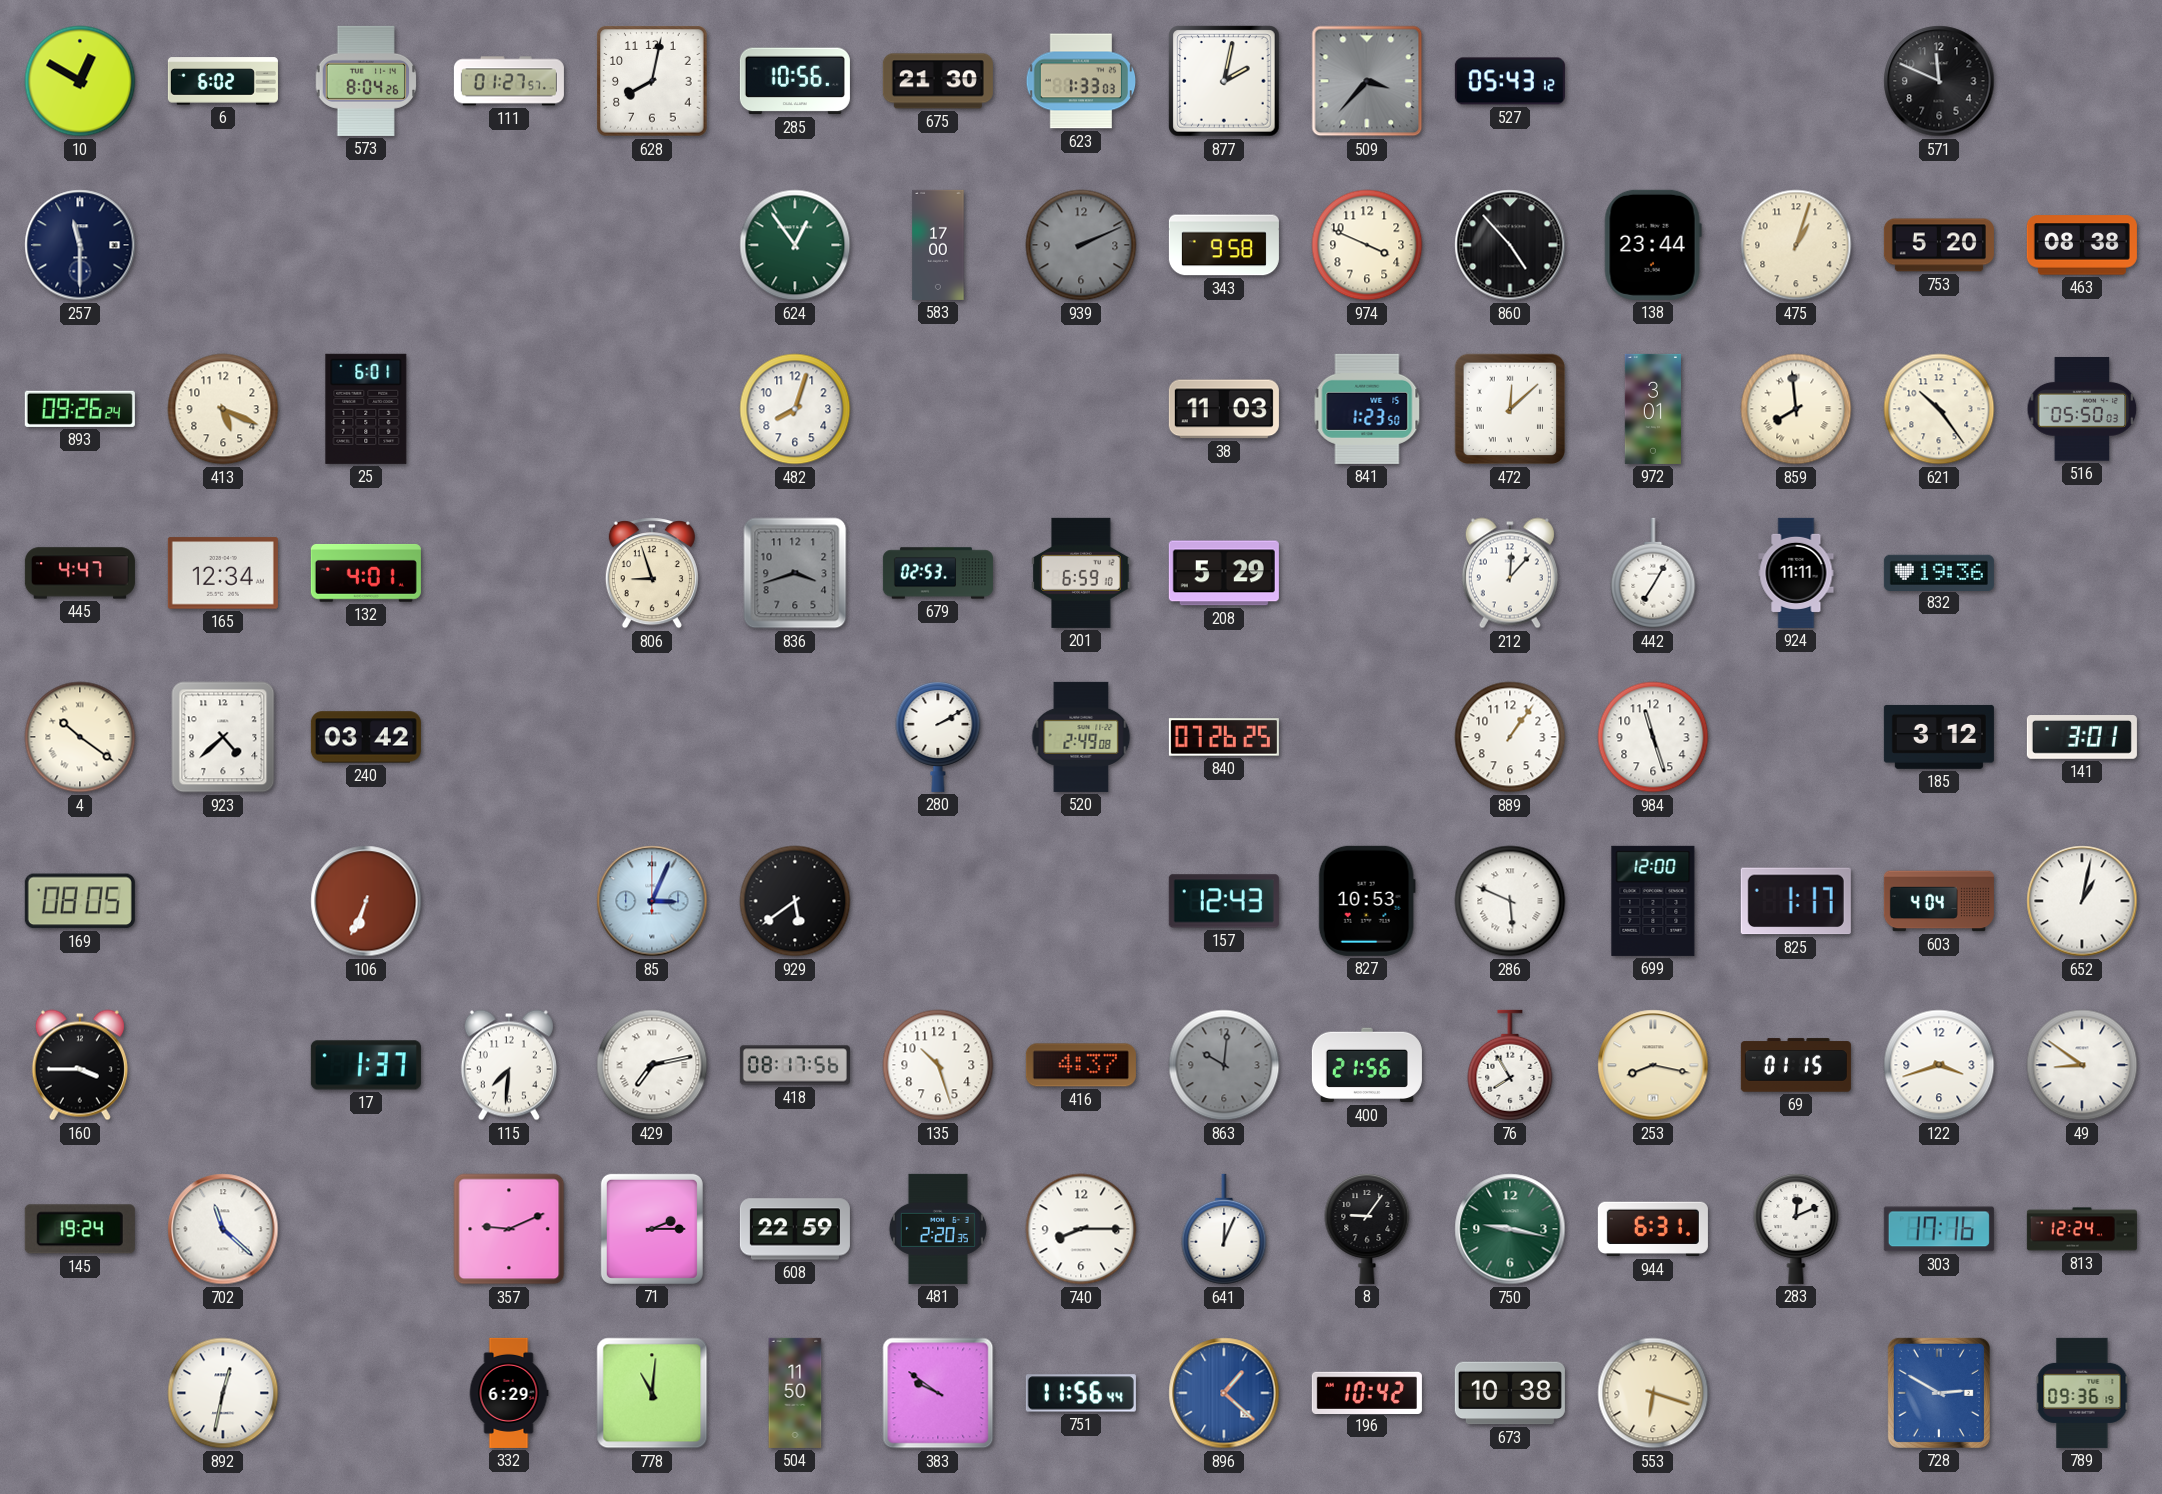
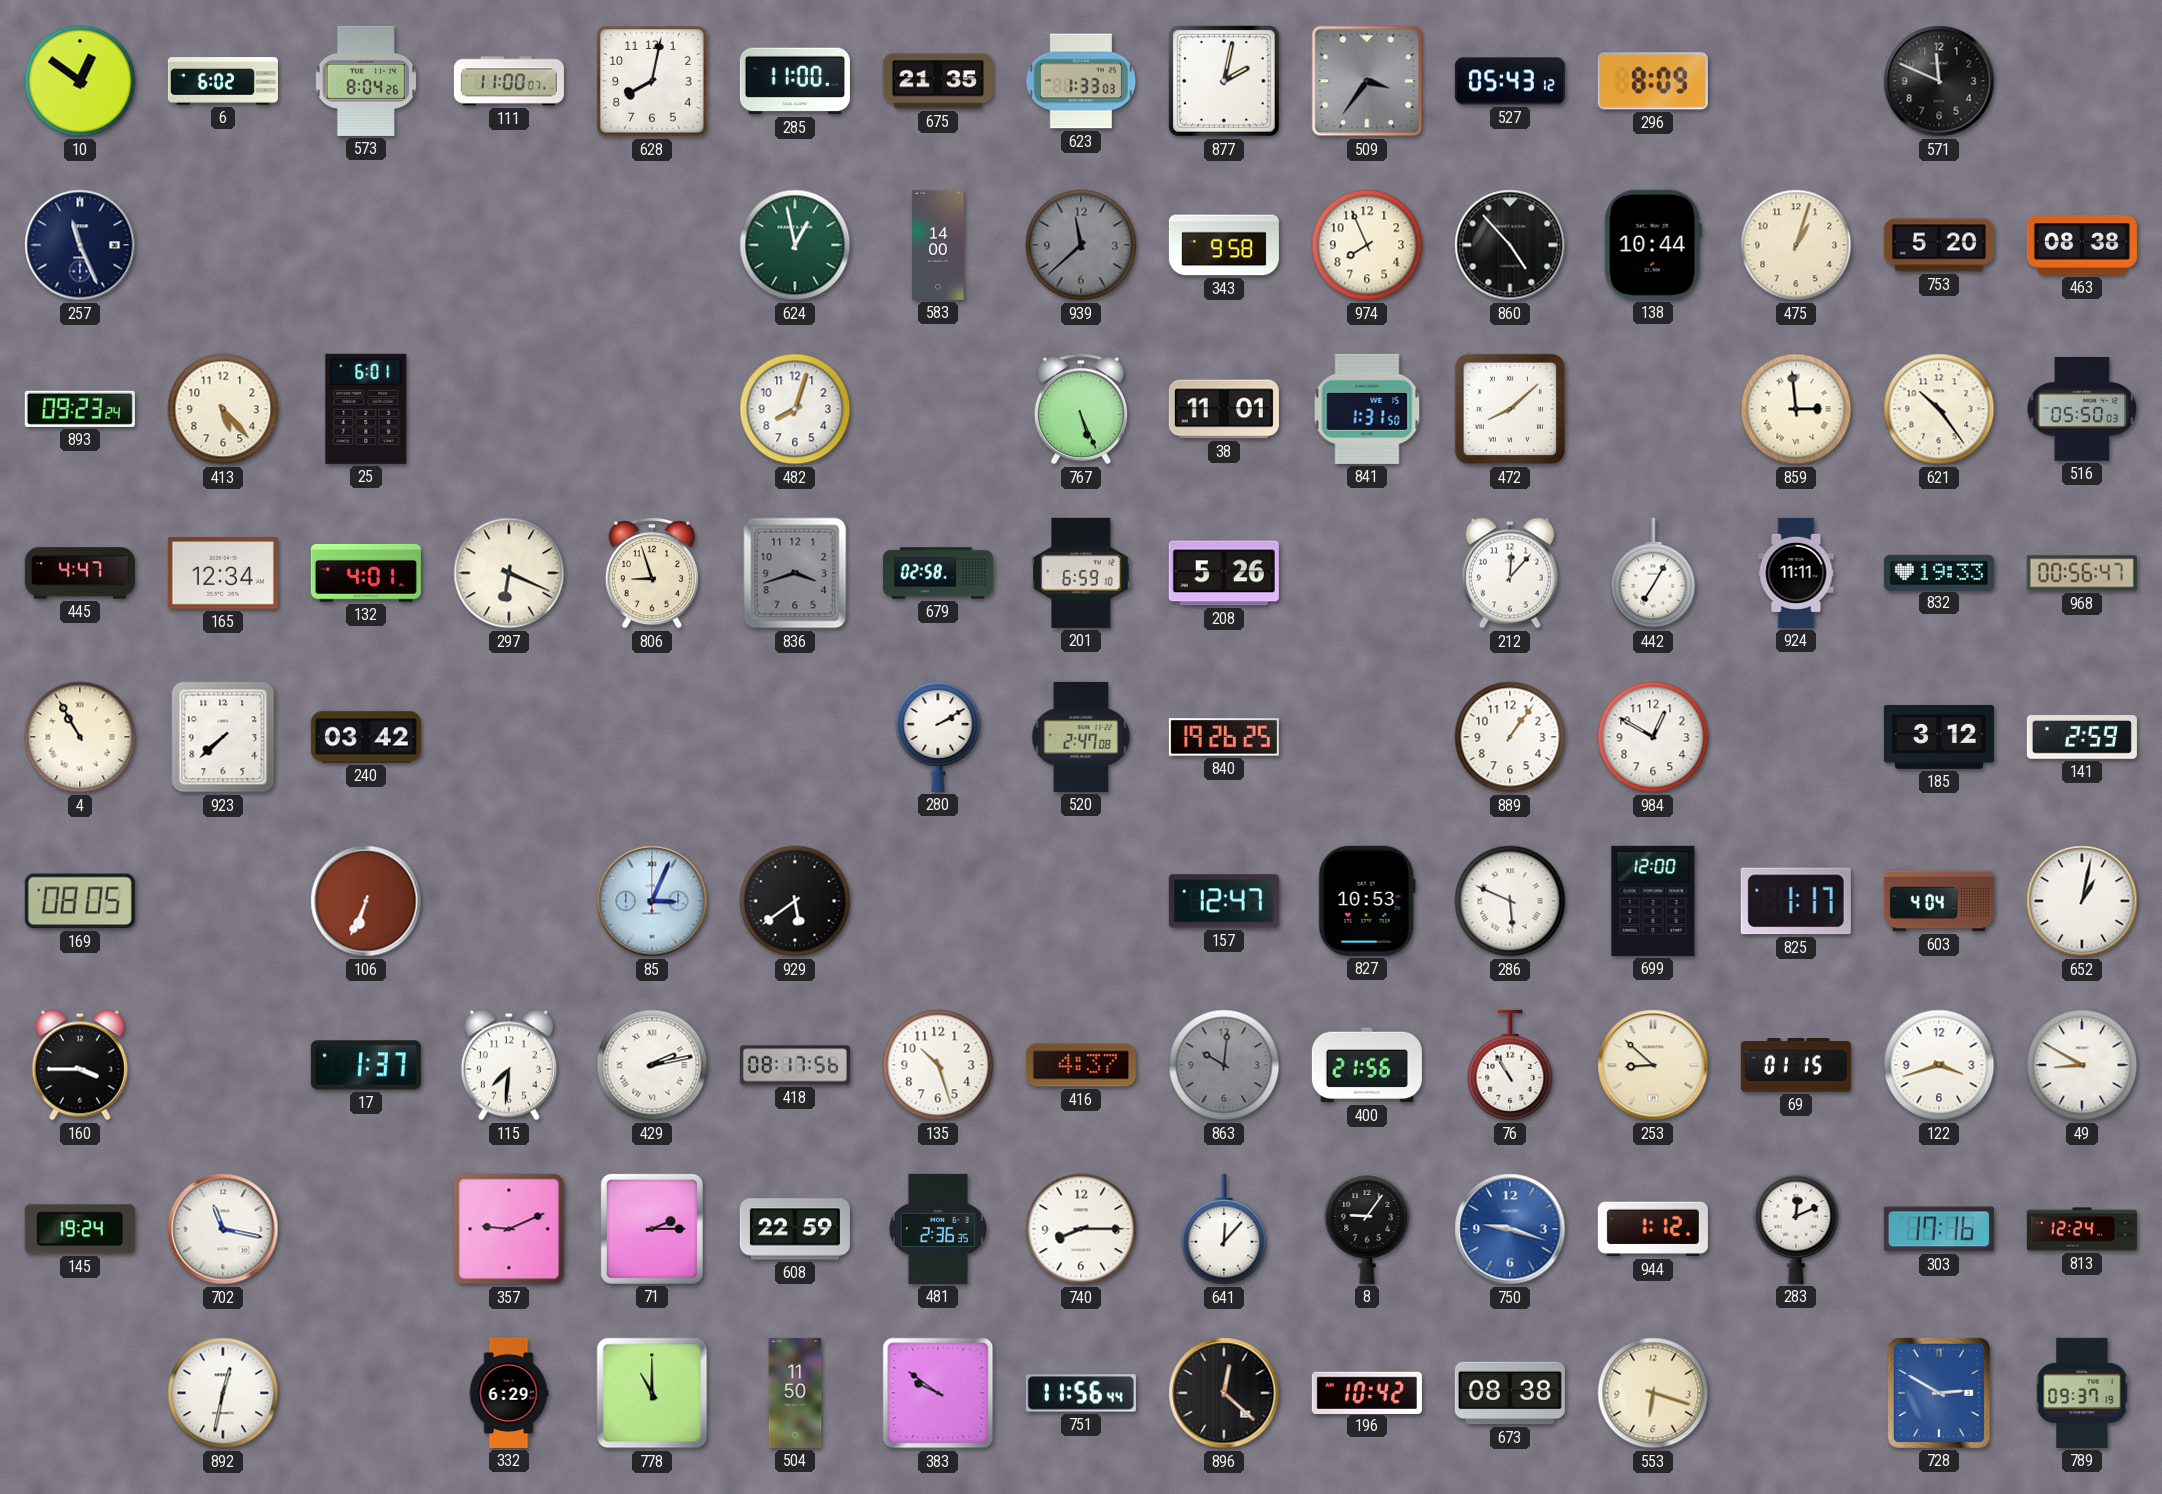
10: 12:50 -> 12:51 (80, 81)
111: 01:27 -> 11:00 (509, 81)
285: 10:56 -> 11:00 (795, 81)
675: 21:30 -> 21:35 (938, 81)
509: 3:37 -> 3:36 (1367, 81)
296: none -> 8:09 (1653, 81)
257: 11:30 -> 11:26 (80, 245)
624: 12:54 -> 12:58 (795, 245)
583: 17:00 -> 14:00 (938, 245)
939: 2:11 -> 11:38 (1081, 245)
974: 3:49 -> 7:56 (1367, 245)
138: 23:44 -> 10:44 (1653, 245)
893: 09:26 -> 09:23 (80, 409)
413: 5:19 -> 5:23 (223, 409)
767: none -> 5:26 (1081, 409)
38: 11:03 -> 11:01 (1224, 409)
841: 1:23 -> 1:31 (1367, 409)
472: 12:08 -> 8:08 (1510, 409)
972: 3:01 -> none (1653, 409)
859: 7:59 -> 2:59 (1796, 409)
297: none -> 6:19 (509, 573)
679: 02:53 -> 02:58 (938, 573)
208: 5:29 -> 5:26 (1224, 573)
832: 19:36 -> 19:33 (1939, 572)
968: none -> 00:56 (2082, 573)
4: 10:21 -> 10:55 (80, 737)
923: 4:38 -> 7:38 (223, 737)
520: 2:49 -> 2:47 (1081, 737)
840: 07:26 -> 19:26 (1224, 737)
984: 11:27 -> 12:50 (1653, 737)
141: 3:01 -> 2:59 (2082, 738)
157: 12:43 -> 12:47 (1224, 901)
429: 7:13 -> 2:13 (652, 1065)
76: 7:55 -> 10:55 (1510, 1065)
253: 8:17 -> 8:52 (1653, 1065)
49: 8:51 -> 8:50 (2082, 1065)
702: 11:22 -> 11:17 (223, 1229)
481: 2:20 -> 2:36 (938, 1229)
641: 12:04 -> 12:07 (1224, 1229)
750: 9:17 -> 9:18 (1510, 1229)
750 dial: green -> blue (1510, 1229)
944: 6:31 -> 1:12 (1653, 1229)
778: 11:01 -> 11:00 (652, 1393)
896: 1:22 -> 12:22 (1224, 1393)
896 dial: blue -> black (1224, 1393)
673: 10:38 -> 08:38 (1510, 1393)
789: 09:36 -> 09:37 (2082, 1393)
